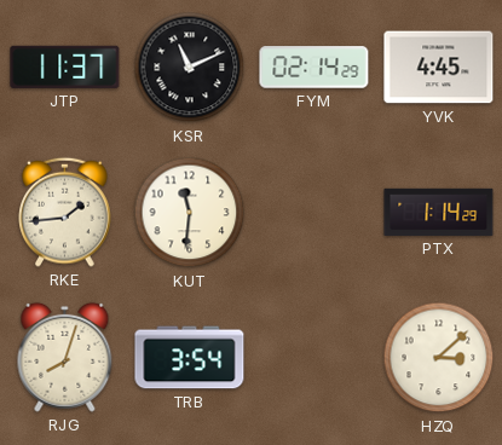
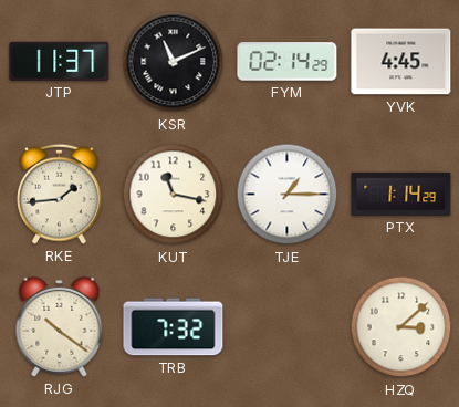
KUT: 11:31 -> 11:17 (174, 195)
TJE: none -> 1:15 (288, 195)
RJG: 8:03 -> 10:21 (60, 326)
TRB: 3:54 -> 7:32 (174, 327)
